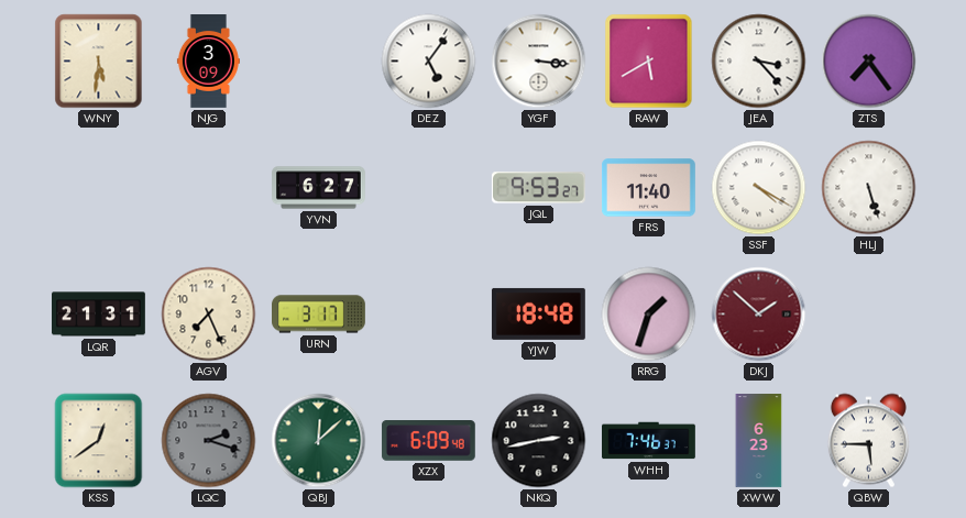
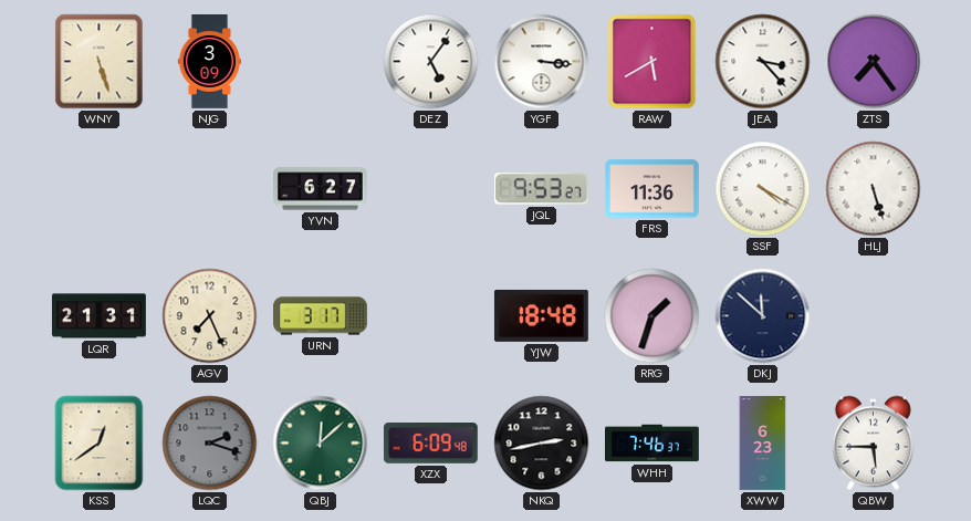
WNY: 5:31 -> 5:27 (100, 62)
FRS: 11:40 -> 11:36 (652, 189)
DKJ: 1:52 -> 11:52 (763, 316)
DKJ dial: burgundy -> navy (763, 316)
